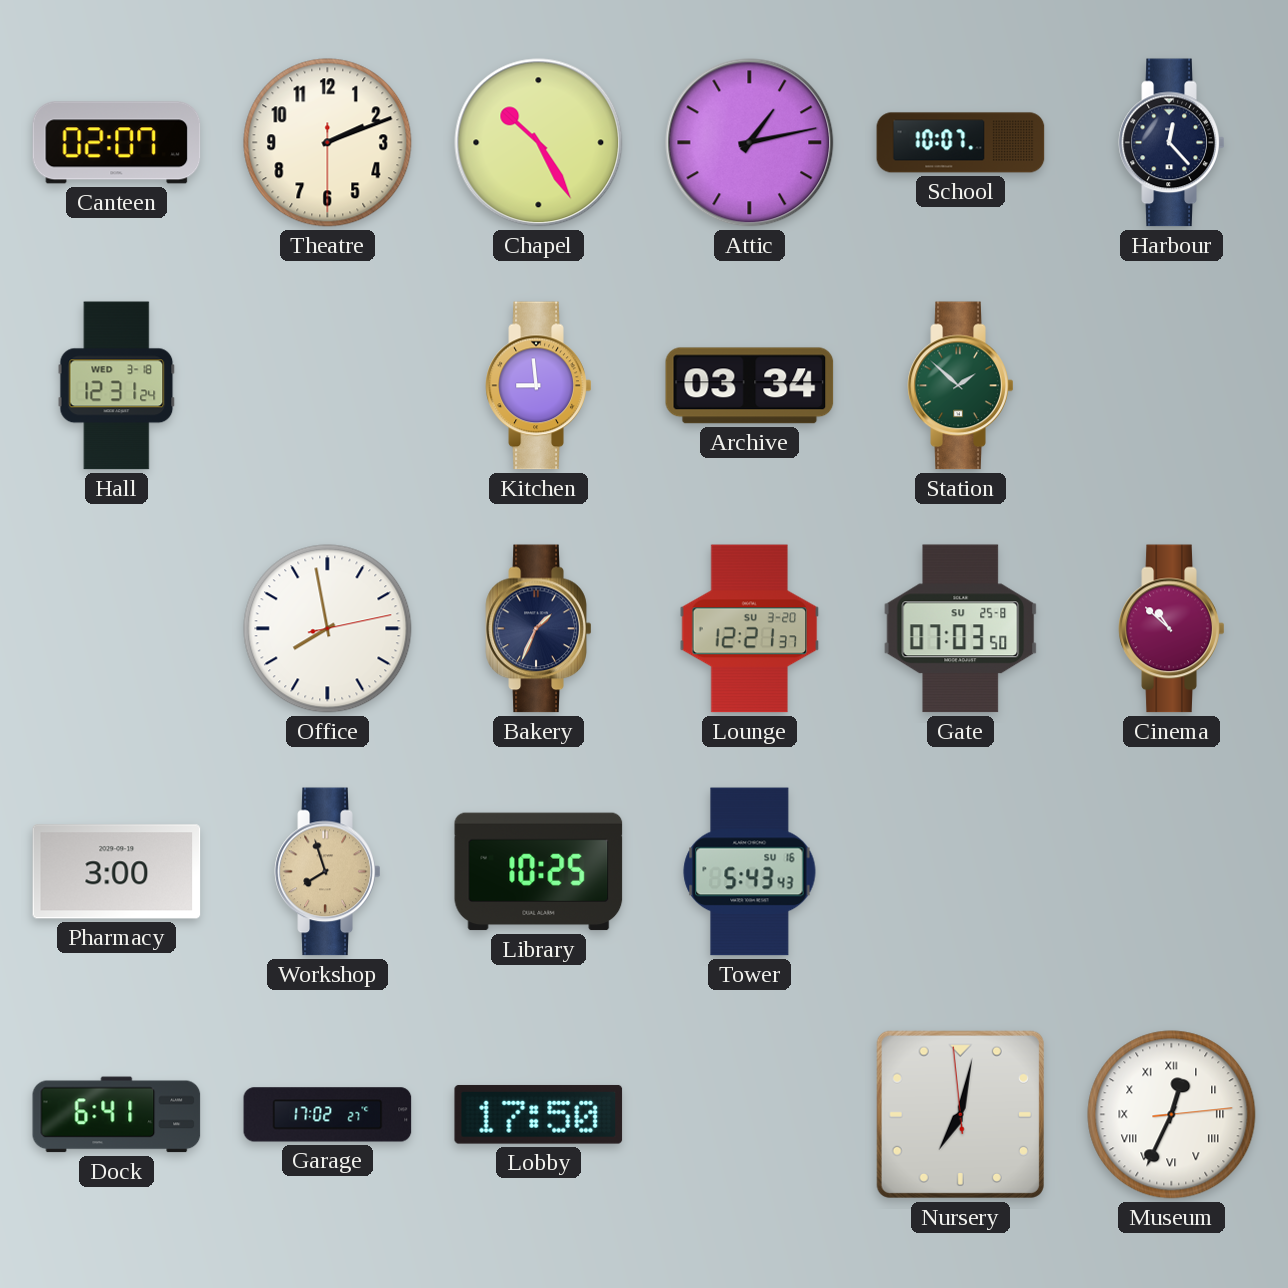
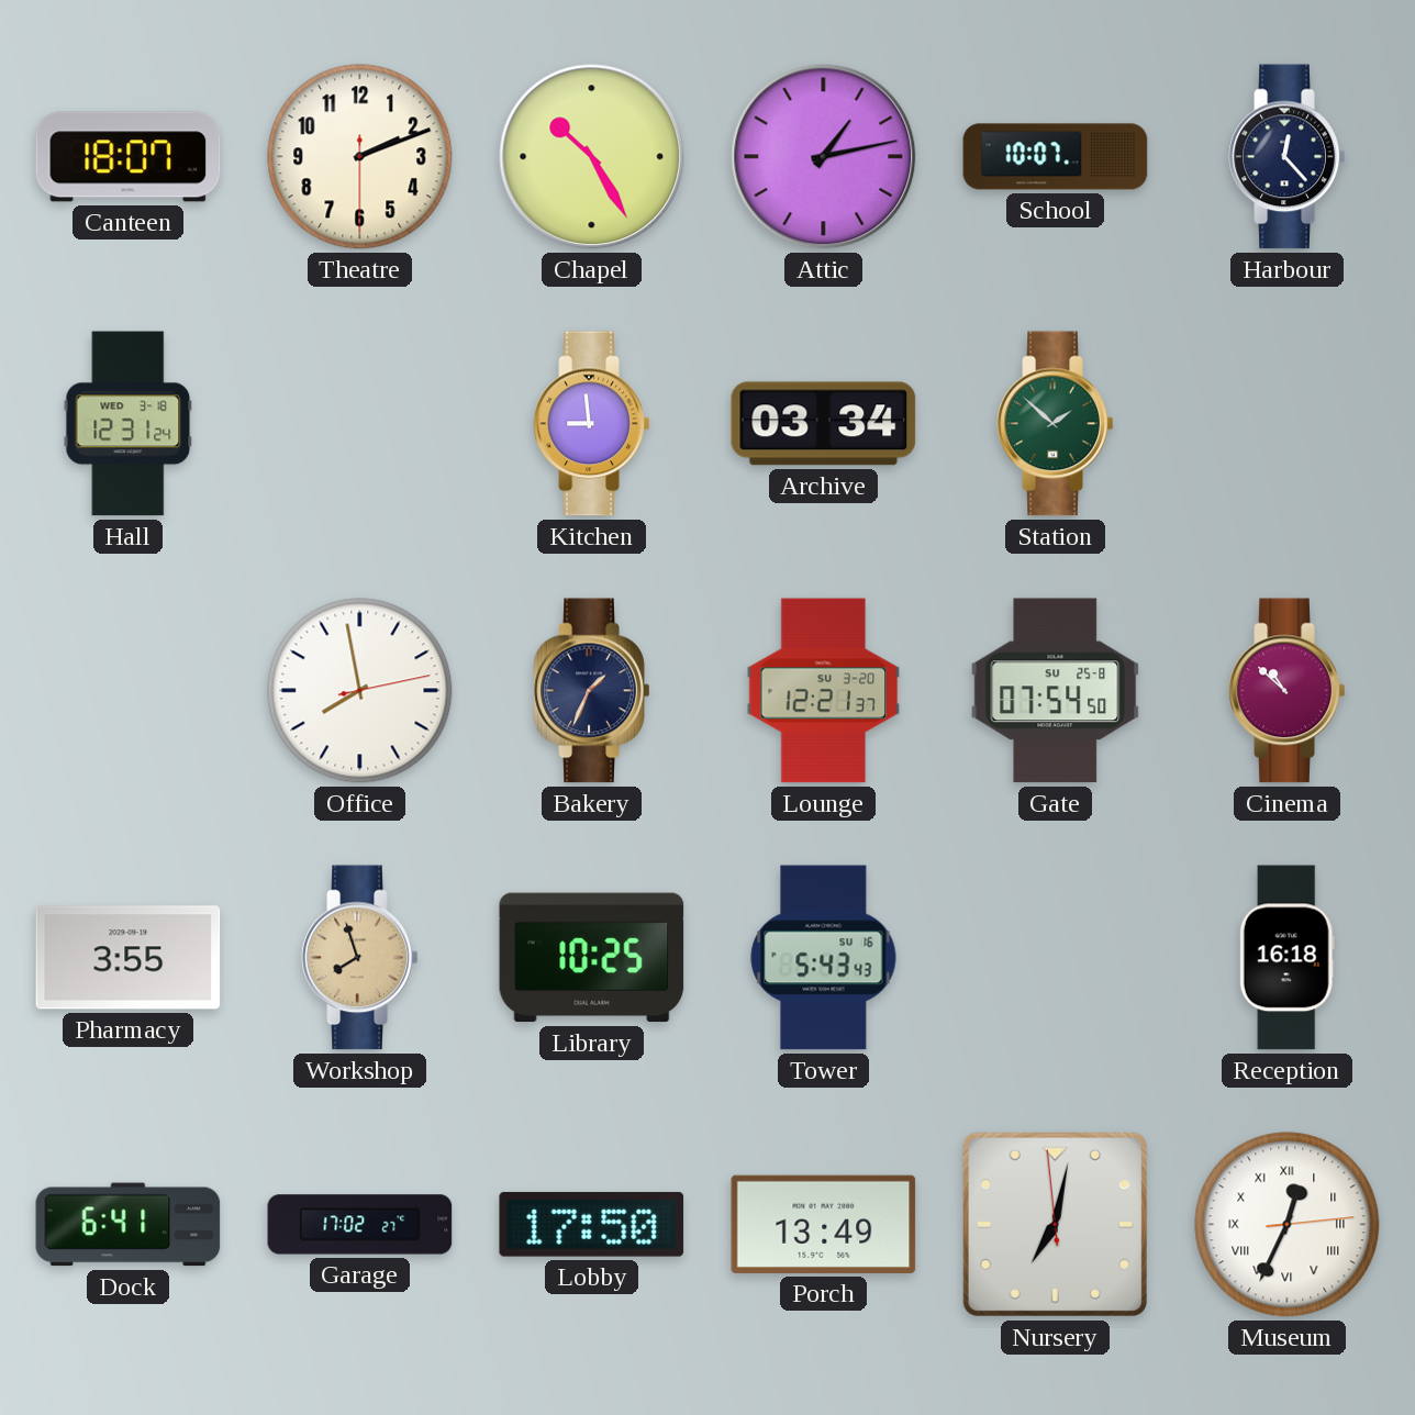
Canteen: 02:07 -> 18:07 (129, 157)
Gate: 07:03 -> 07:54 (1056, 691)
Pharmacy: 3:00 -> 3:55 (129, 958)
Reception: none -> 16:18 (1286, 958)
Porch: none -> 13:49 (824, 1224)
